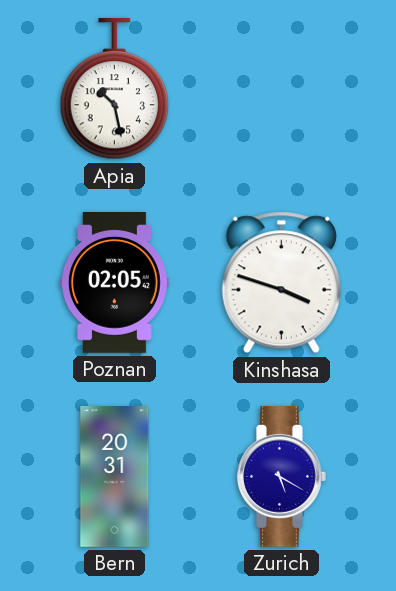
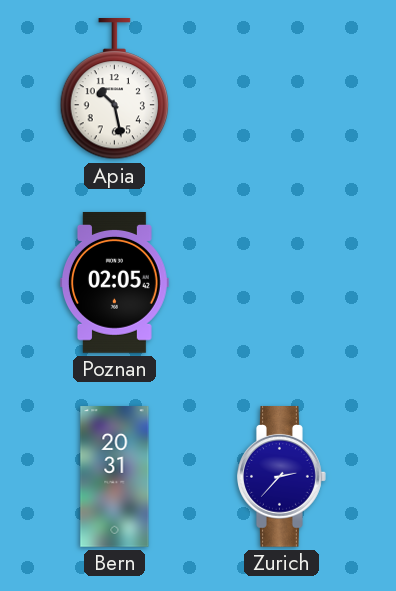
Kinshasa: 3:48 -> none (281, 283)
Zurich: 5:20 -> 2:37 (282, 477)
